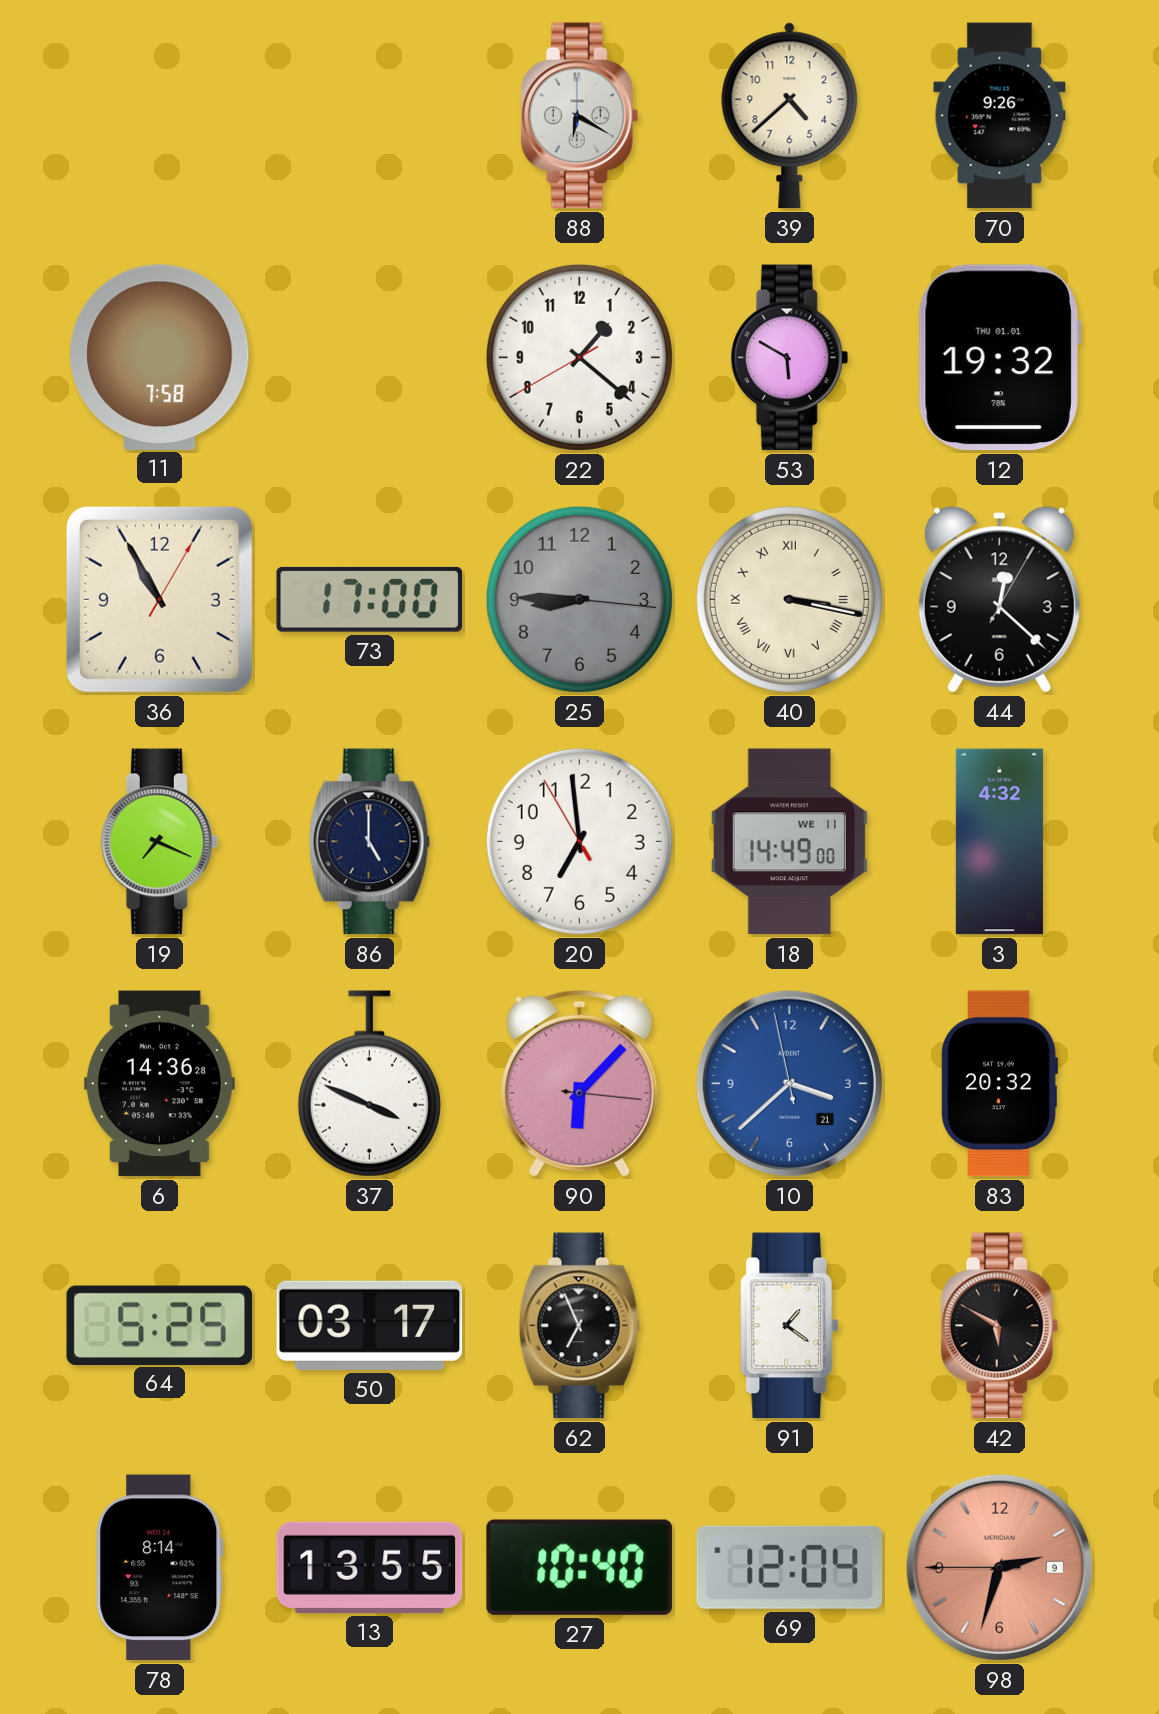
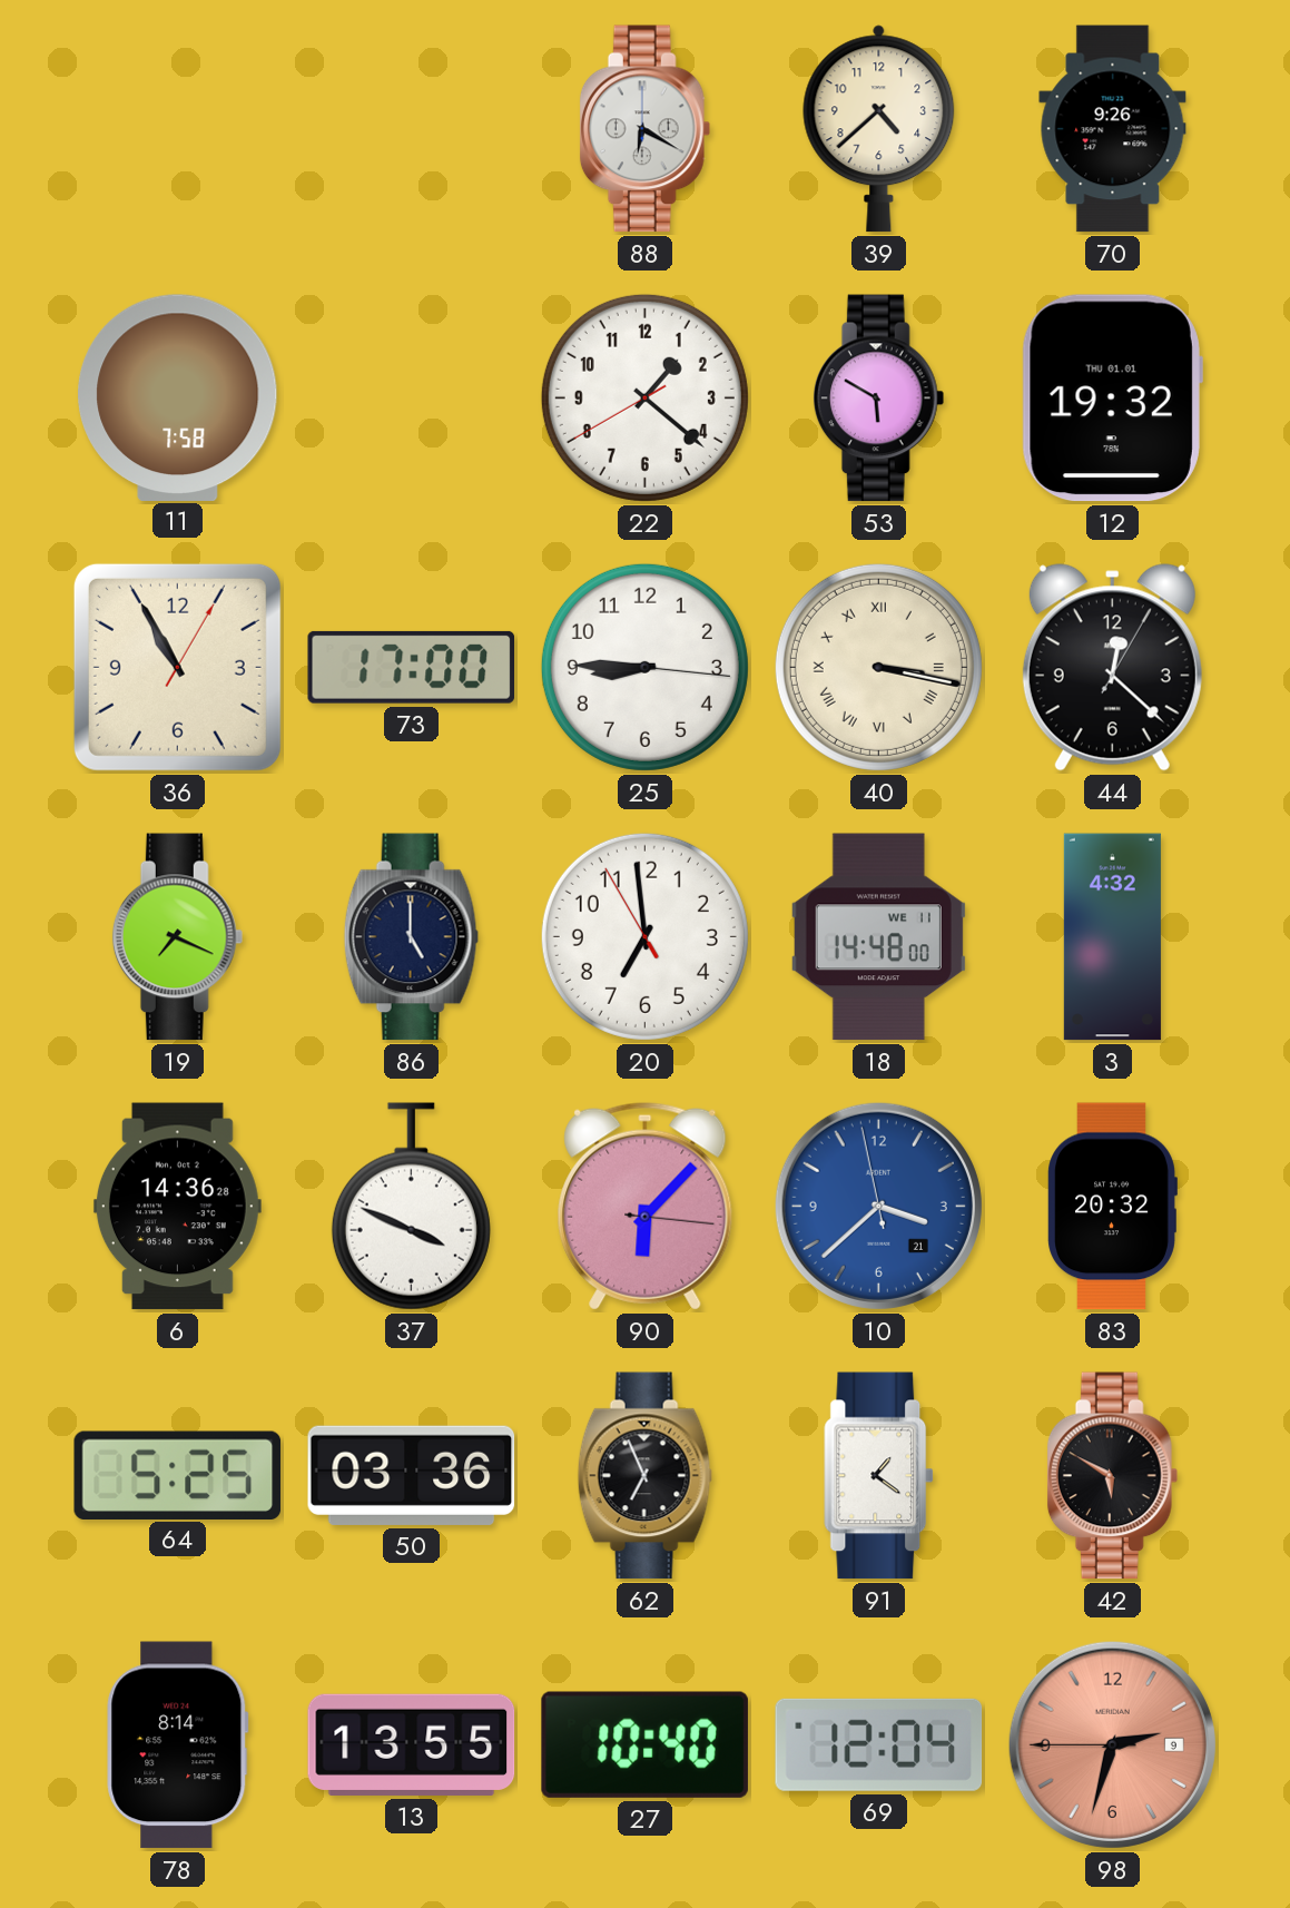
25 dial: grey -> white (644, 667)
18: 14:49 -> 14:48 (878, 937)
50: 03:17 -> 03:36 (412, 1475)
